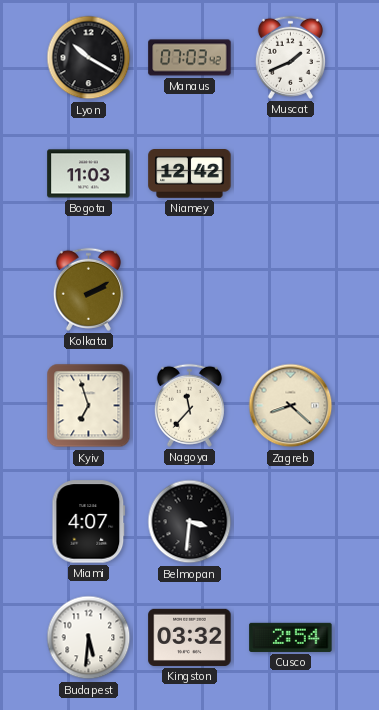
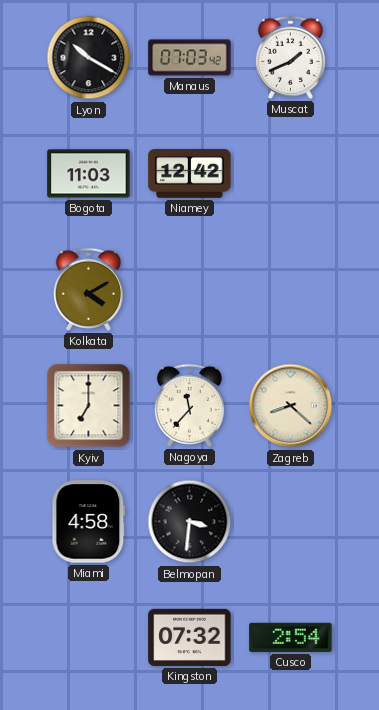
Kolkata: 2:10 -> 4:10 (88, 289)
Kyiv: 6:57 -> 7:00 (89, 406)
Miami: 4:07 -> 4:58 (89, 522)
Budapest: 5:31 -> none (89, 638)
Kingston: 03:32 -> 07:32 (190, 637)
